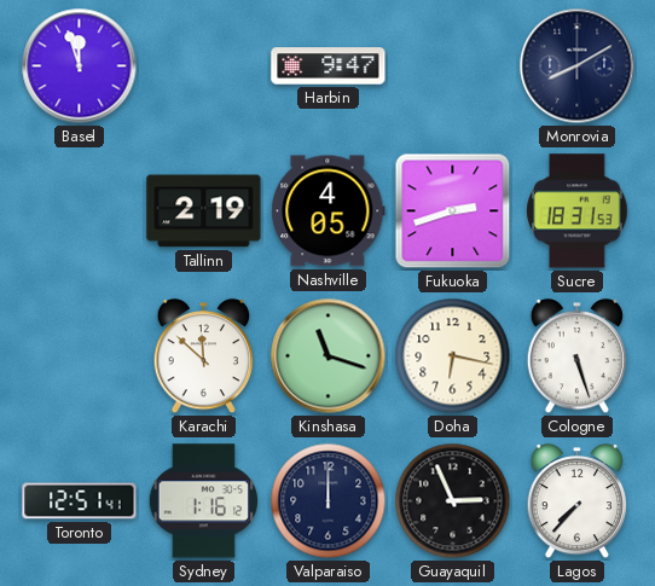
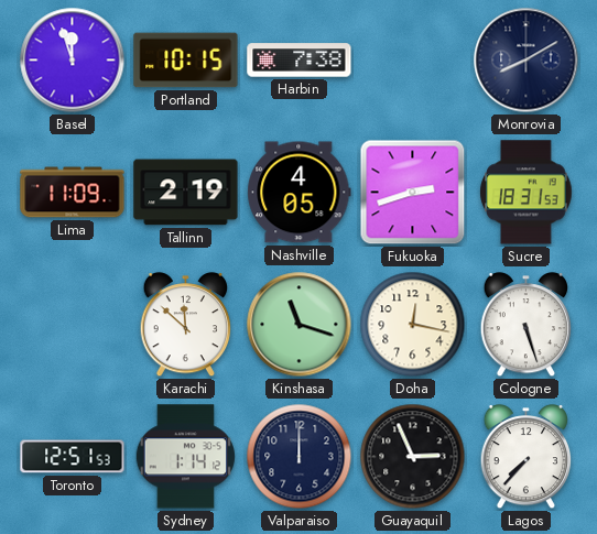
Portland: none -> 10:15 (186, 61)
Harbin: 9:47 -> 7:38 (300, 61)
Lima: none -> 11:09 (73, 193)
Doha: 6:17 -> 12:17 (413, 325)
Toronto: 12:51:41 -> 12:51:53 (73, 457)
Sydney: 1:16 -> 1:14 (185, 457)
